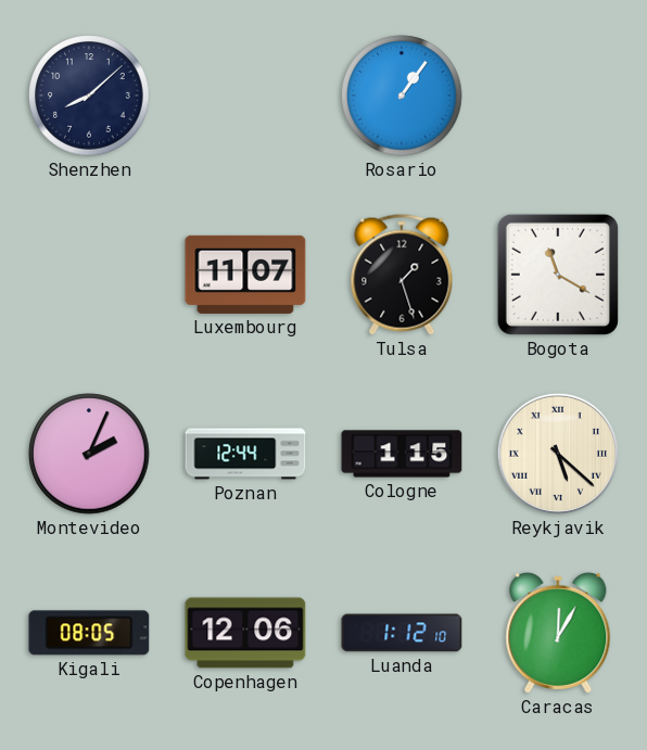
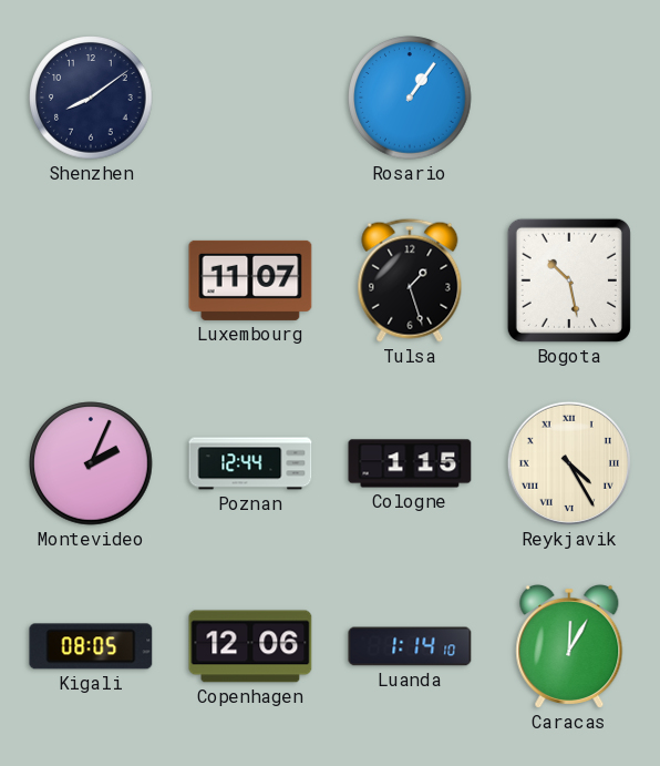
Shenzhen: 8:08 -> 8:09 (91, 98)
Bogota: 11:20 -> 10:28 (569, 280)
Reykjavik: 5:22 -> 4:25 (569, 463)
Luanda: 1:12 -> 1:14 (410, 646)
